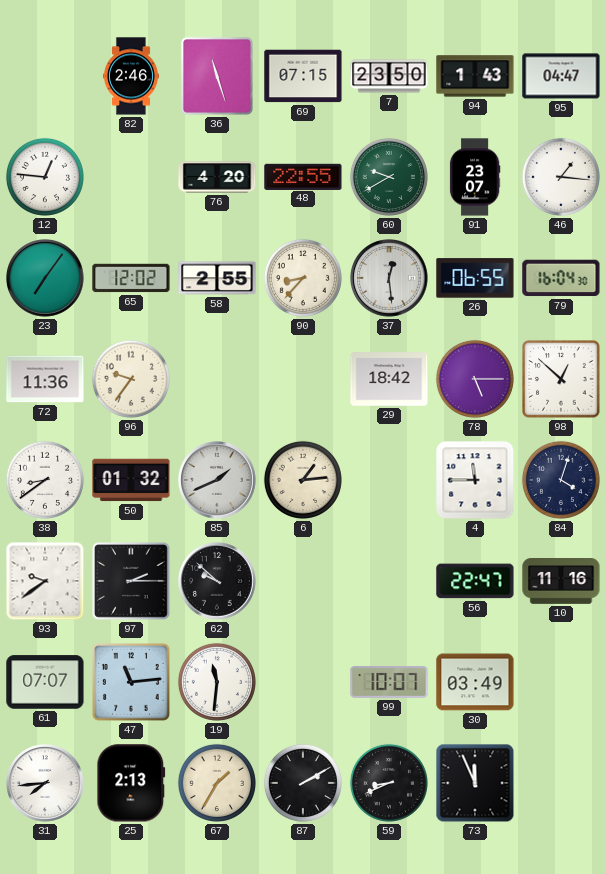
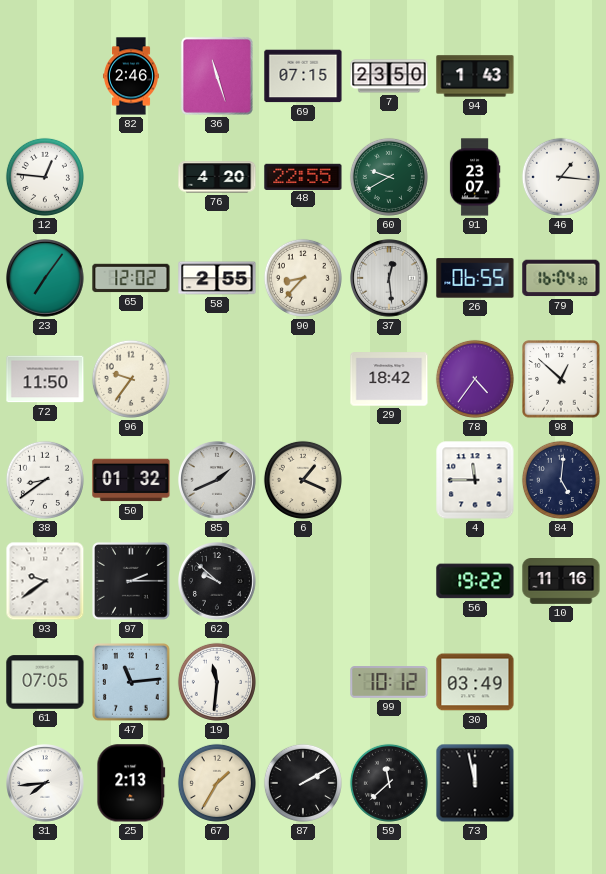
95: 04:47 -> none (561, 76)
72: 11:36 -> 11:50 (45, 379)
78: 5:15 -> 4:36 (475, 379)
6: 1:14 -> 1:19 (303, 480)
84: 4:03 -> 5:01 (561, 480)
56: 22:47 -> 19:22 (475, 581)
61: 07:07 -> 07:05 (45, 682)
99: 10:07 -> 10:12 (389, 682)
59: 8:41 -> 11:38 (389, 783)
73: 11:56 -> 11:58 (475, 783)
